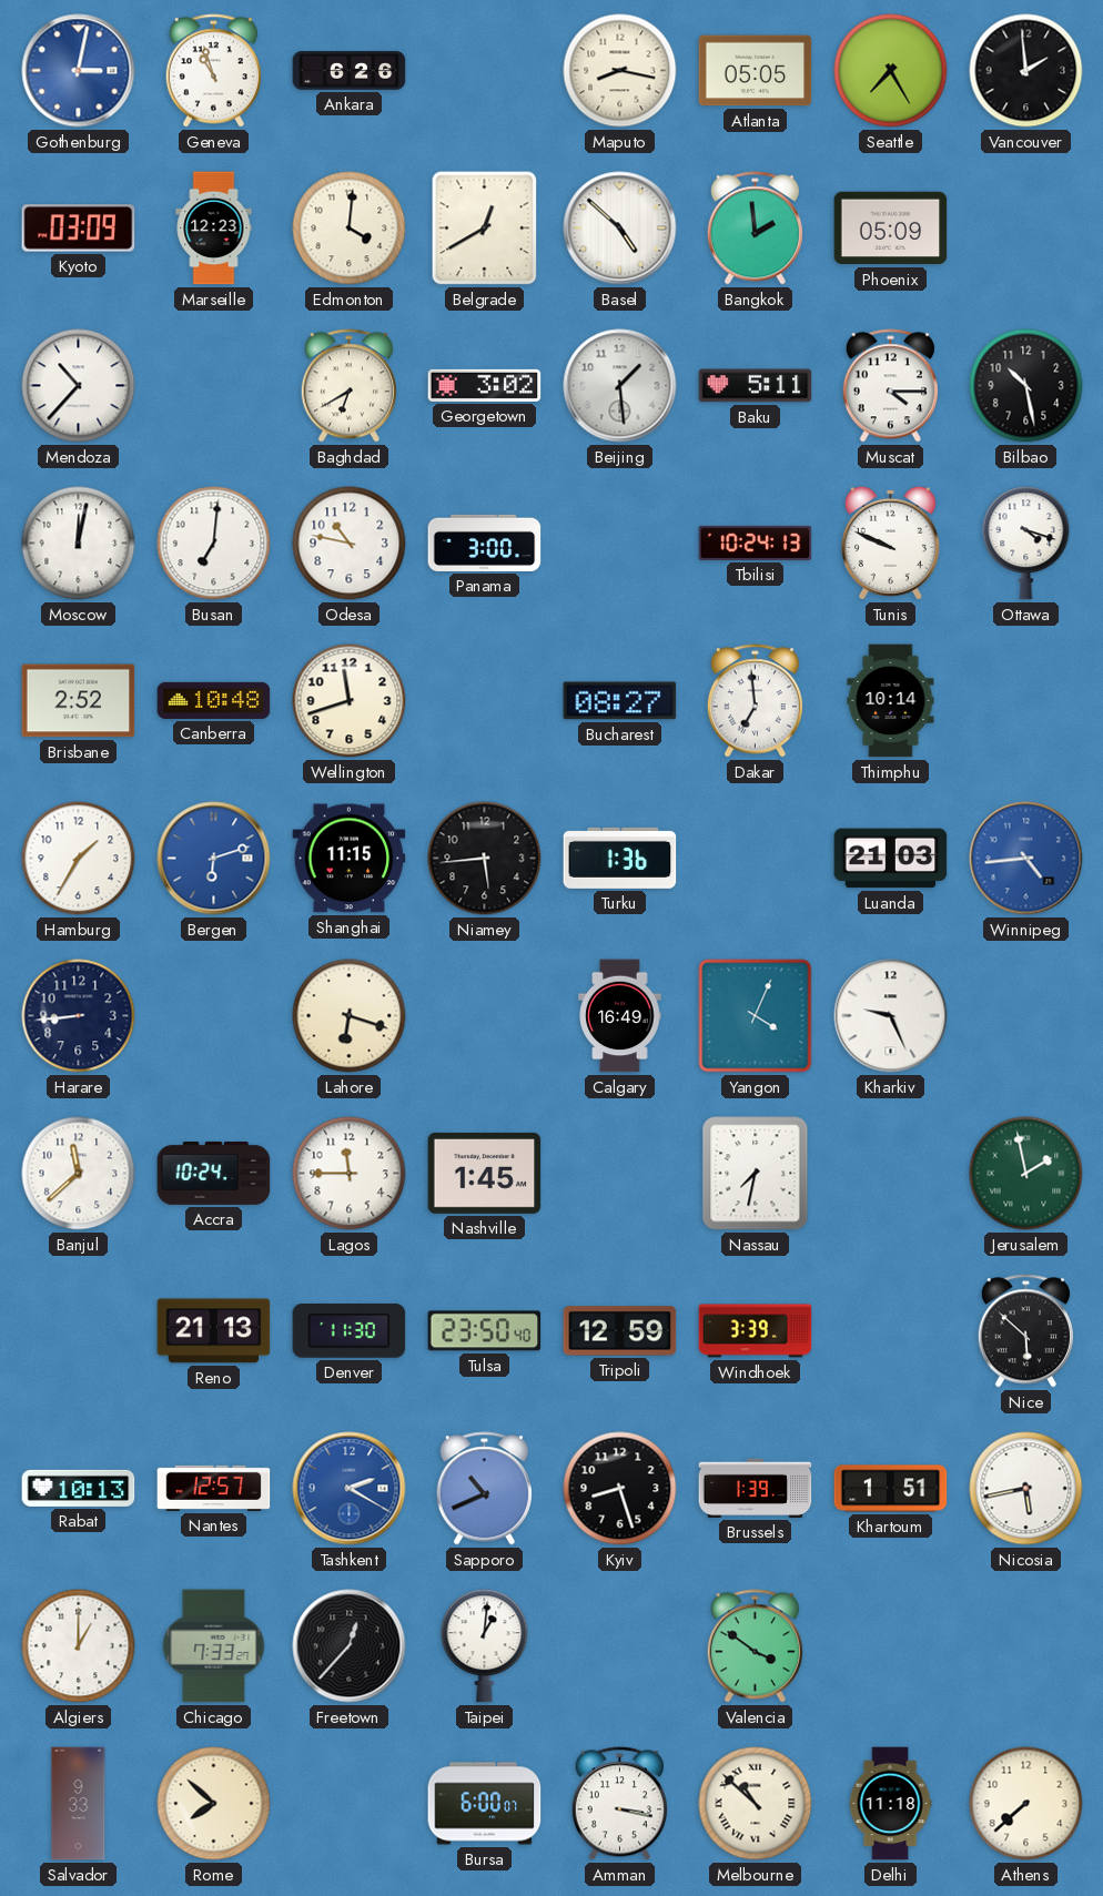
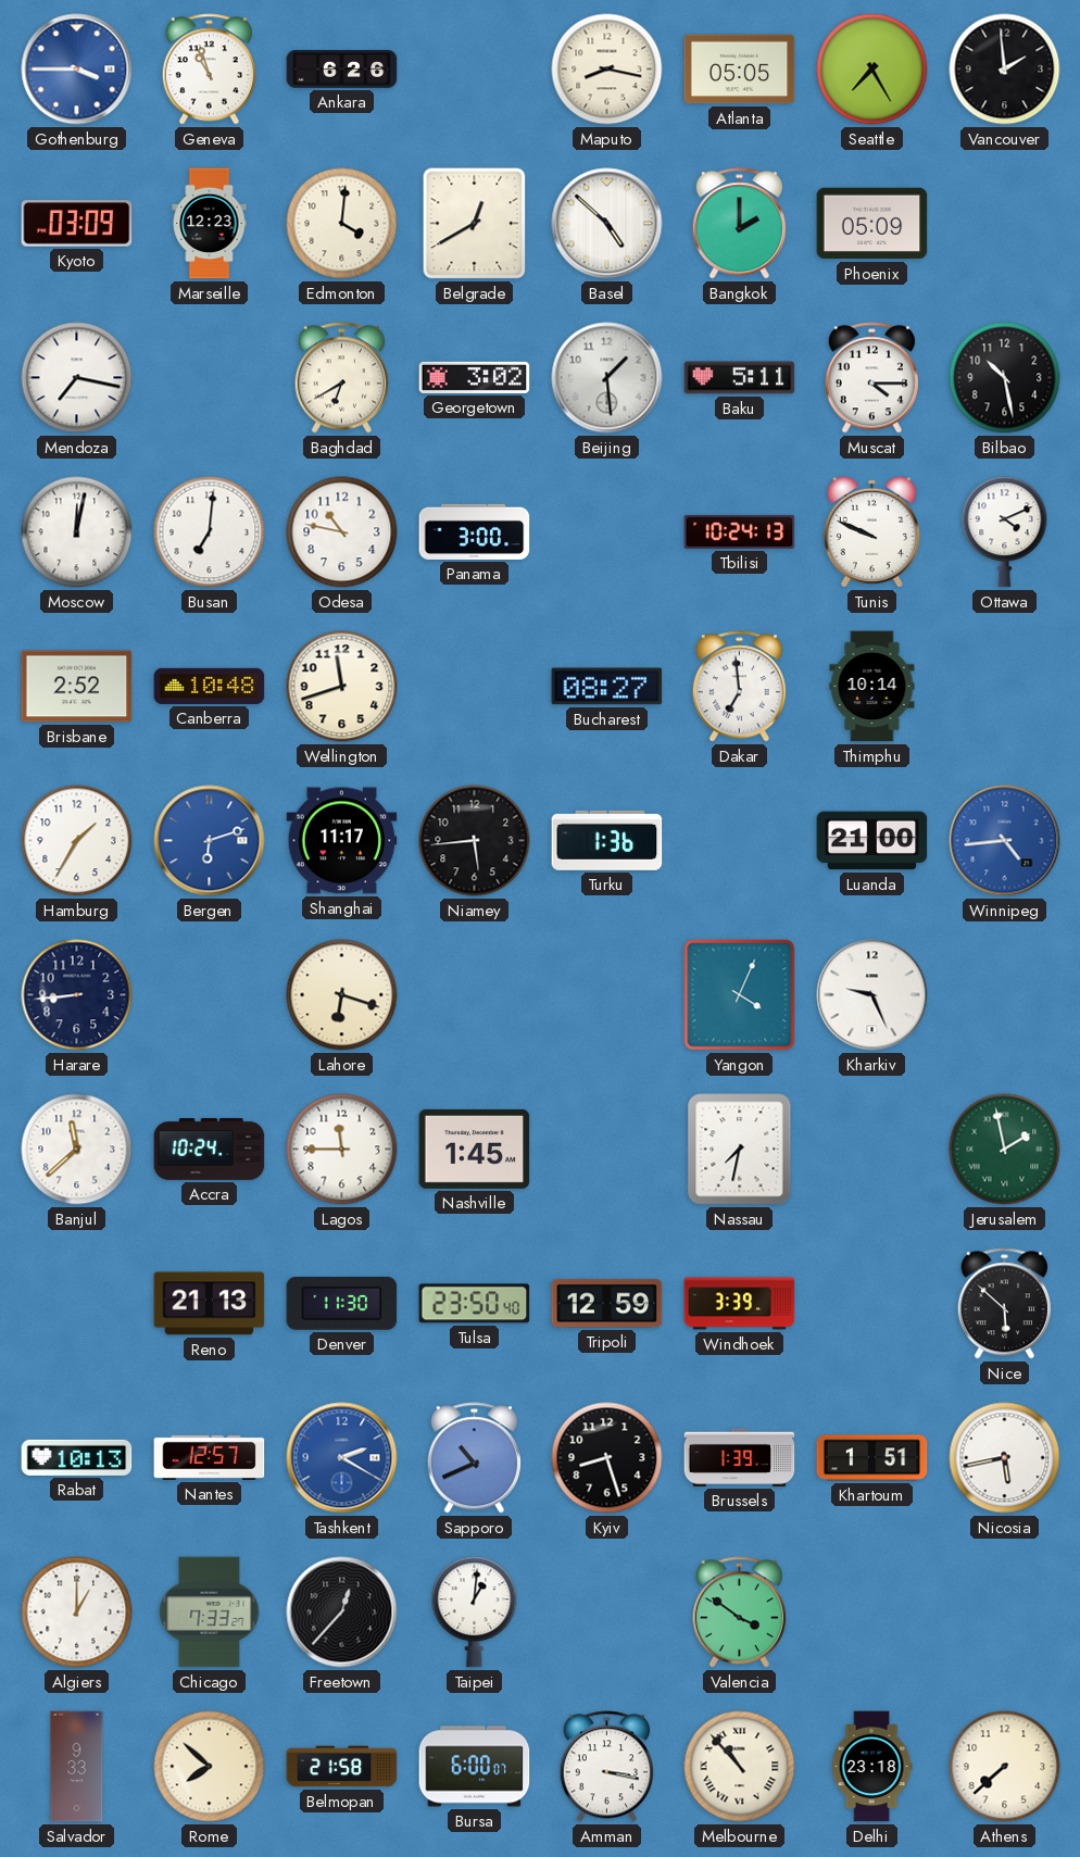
Gothenburg: 3:02 -> 3:45 (77, 70)
Bangkok: 1:59 -> 2:00 (739, 224)
Mendoza: 10:37 -> 7:17 (77, 378)
Ottawa: 4:18 -> 4:11 (1005, 532)
Shanghai: 11:15 -> 11:17 (342, 841)
Luanda: 21:03 -> 21:00 (872, 841)
Calgary: 16:49 -> none (620, 1016)
Belmopan: none -> 21:58 (342, 1767)
Melbourne: 10:52 -> 10:53 (740, 1767)
Delhi: 11:18 -> 23:18 (871, 1767)
